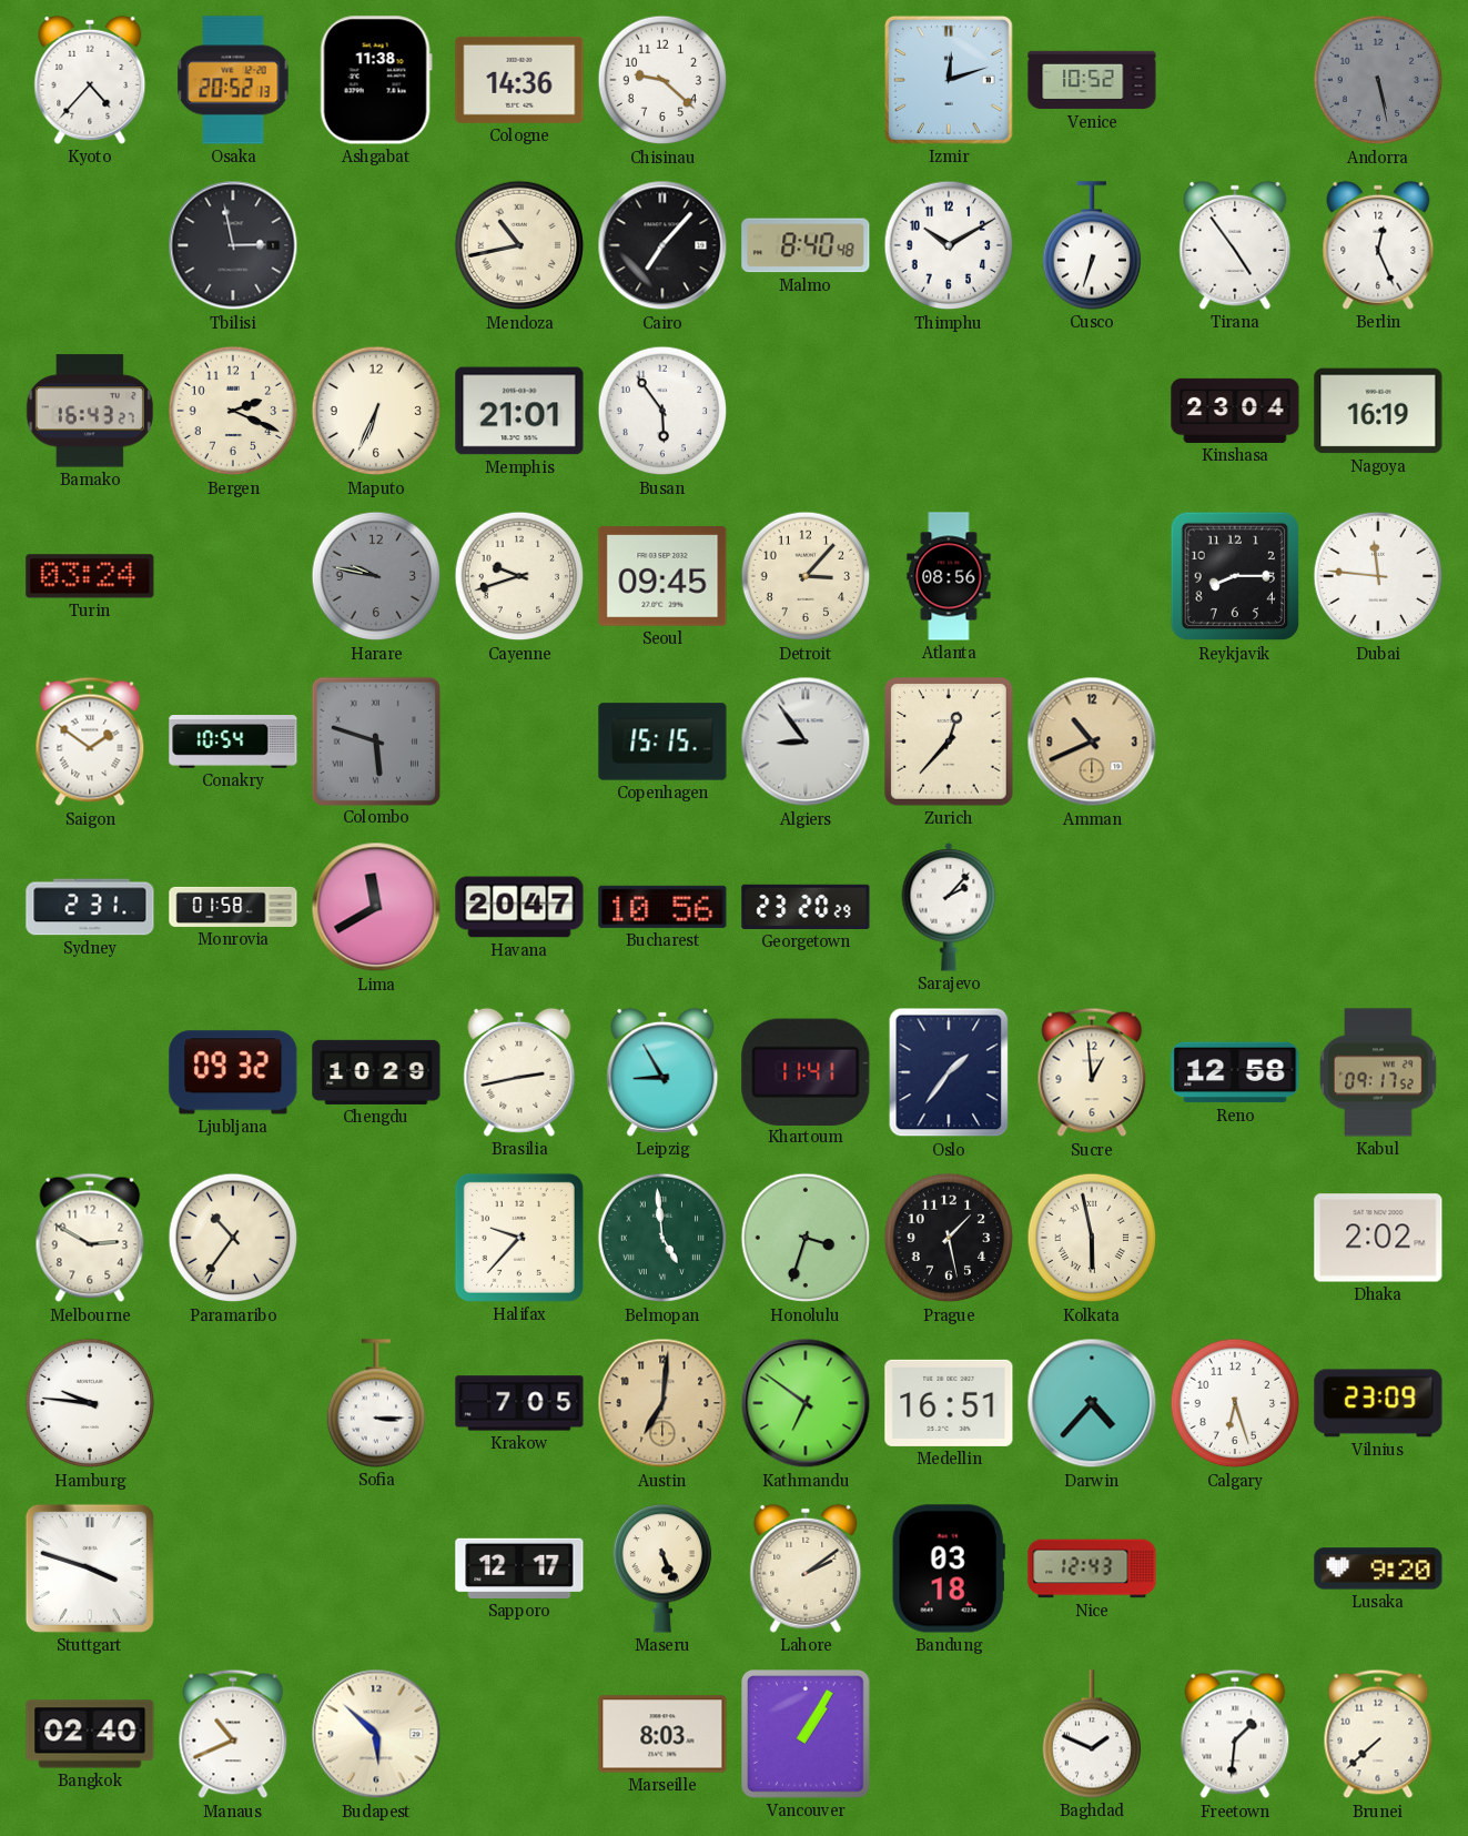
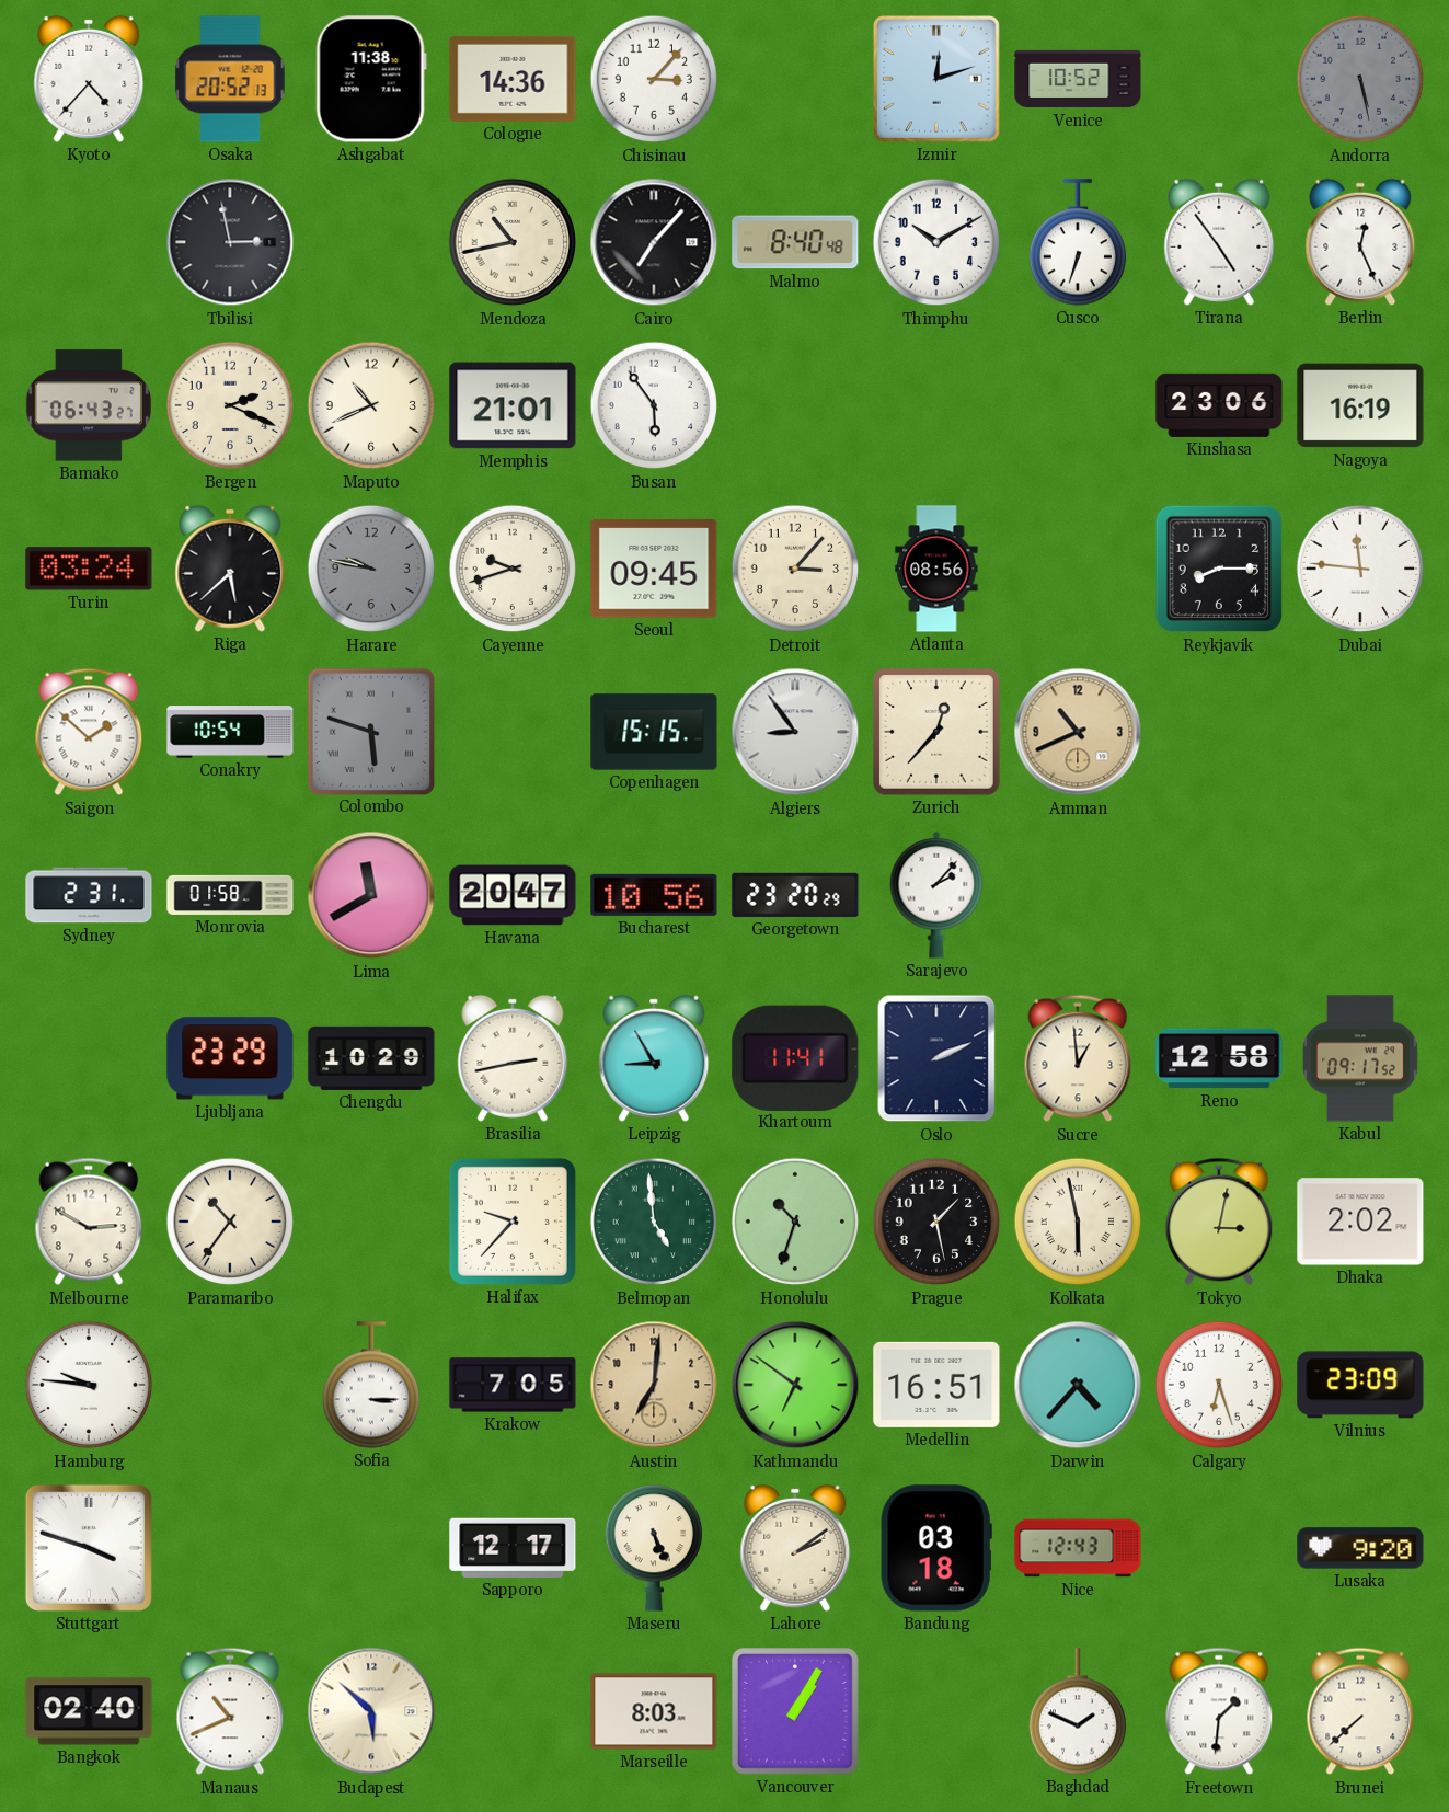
Chisinau: 9:22 -> 3:07 (654, 79)
Bamako: 16:43 -> 06:43 (89, 405)
Maputo: 6:34 -> 10:41 (371, 405)
Kinshasa: 23:04 -> 23:06 (1219, 405)
Riga: none -> 5:38 (230, 569)
Saigon: 1:51 -> 1:52 (89, 732)
Ljubljana: 09:32 -> 23:29 (230, 1058)
Oslo: 1:36 -> 2:11 (936, 1058)
Honolulu: 3:33 -> 10:33 (795, 1222)
Tokyo: none -> 3:02 (1219, 1222)
